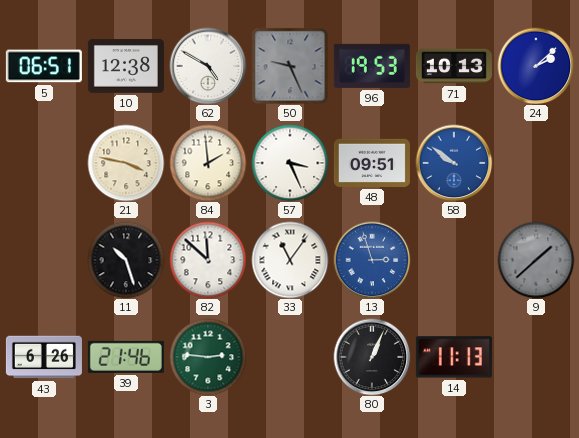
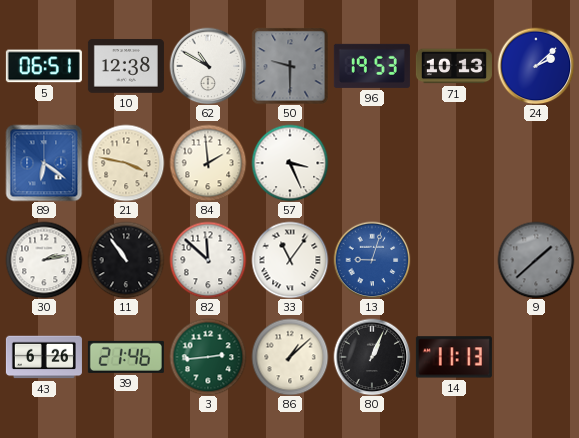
62: 4:50 -> 10:50 (208, 66)
50: 9:26 -> 9:30 (290, 66)
89: none -> 6:21 (44, 163)
48: 09:51 -> none (372, 163)
58: 9:51 -> none (454, 163)
30: none -> 2:13 (44, 260)
11: 10:27 -> 10:54 (126, 260)
13: 2:57 -> 9:03 (372, 260)
3: 2:46 -> 2:44 (208, 357)
86: none -> 1:08 (290, 357)
